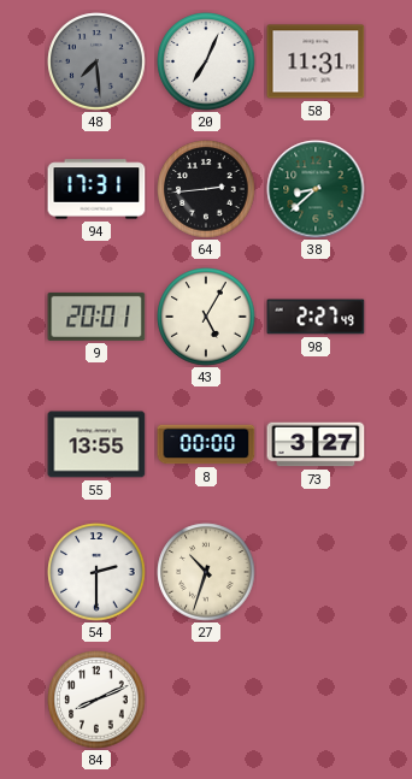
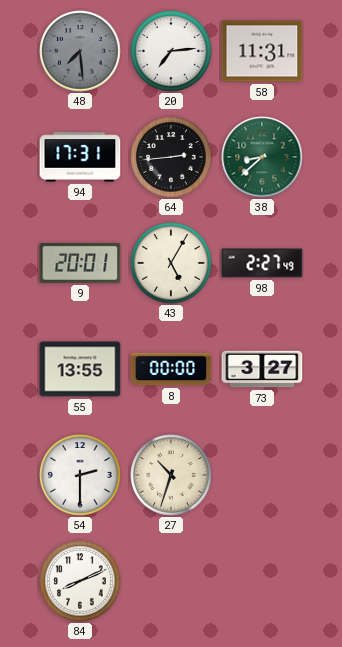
20: 7:04 -> 7:14 (171, 51)
